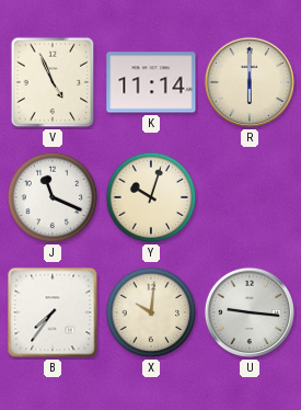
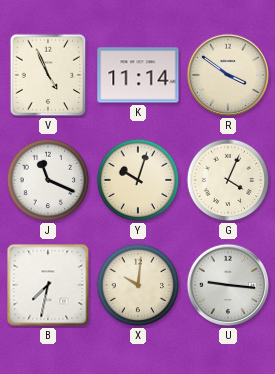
R: 6:00 -> 3:51 (228, 75)
G: none -> 4:04 (228, 180)
B: 7:36 -> 7:32 (48, 285)
